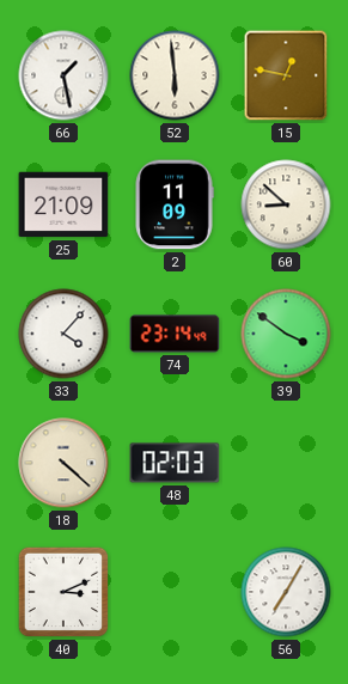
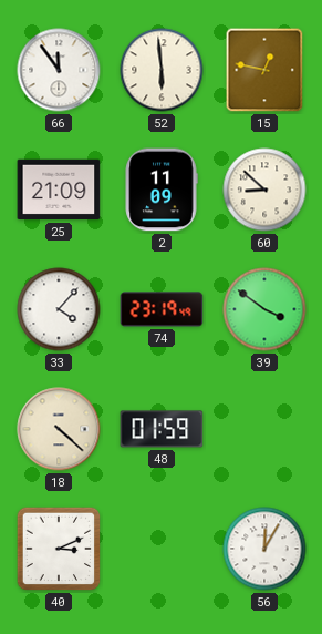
66: 1:28 -> 11:54 (59, 70)
74: 23:14 -> 23:19 (162, 309)
48: 02:03 -> 01:59 (162, 429)
56: 7:05 -> 12:05 (264, 549)
